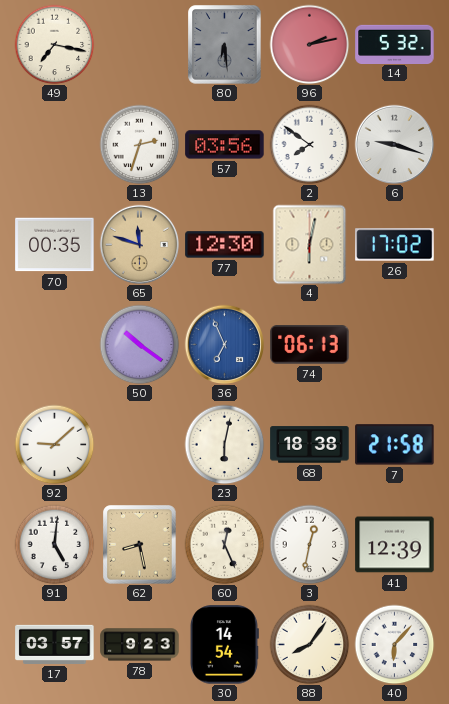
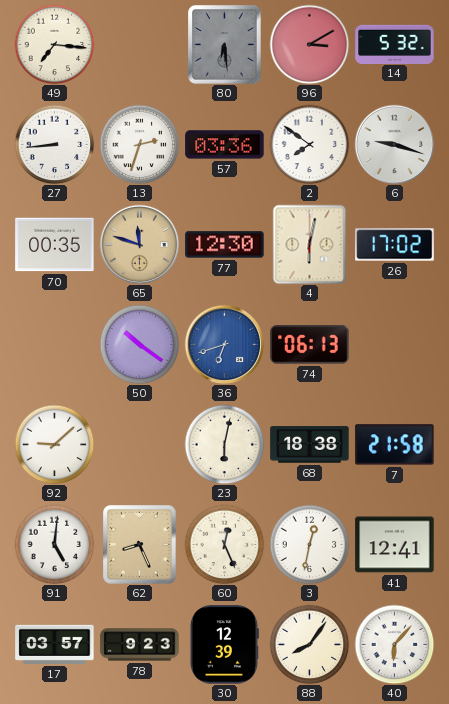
49: 7:17 -> 7:16 (54, 44)
96: 2:13 -> 3:10 (309, 44)
27: none -> 8:44 (54, 144)
57: 03:56 -> 03:36 (225, 145)
36: 6:56 -> 6:42 (224, 344)
62: 8:28 -> 8:26 (140, 545)
41: 12:39 -> 12:41 (395, 545)
30: 14:54 -> 12:39 (224, 645)
